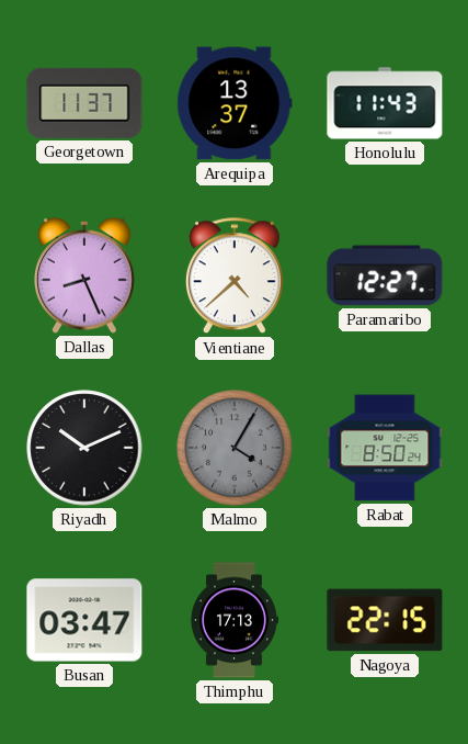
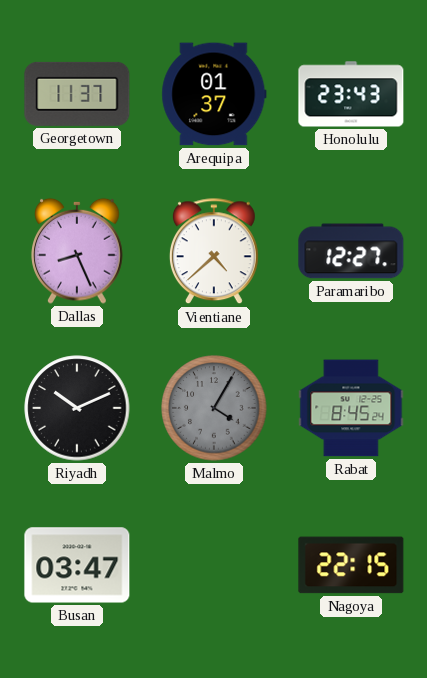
Arequipa: 13:37 -> 01:37 (214, 94)
Honolulu: 11:43 -> 23:43 (351, 94)
Rabat: 8:50 -> 8:45 (351, 408)
Thimphu: 17:13 -> none (233, 620)
